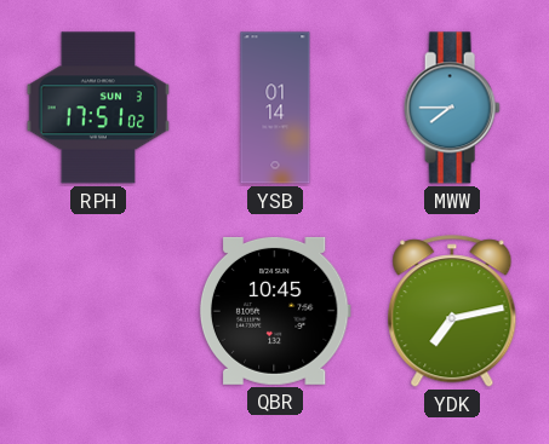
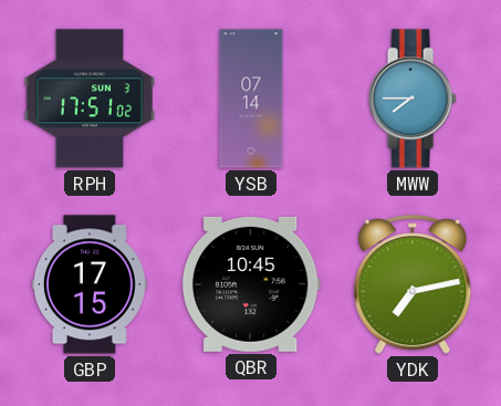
YSB: 01:14 -> 07:14 (251, 98)
GBP: none -> 17:15 (90, 284)
